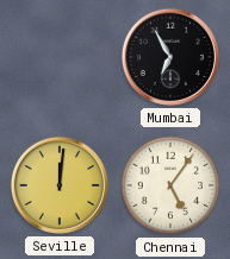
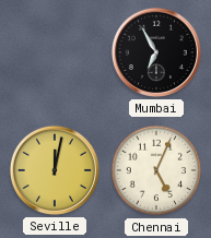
Seville: 12:01 -> 12:02 (55, 170)
Chennai: 5:06 -> 5:04 (156, 170)
